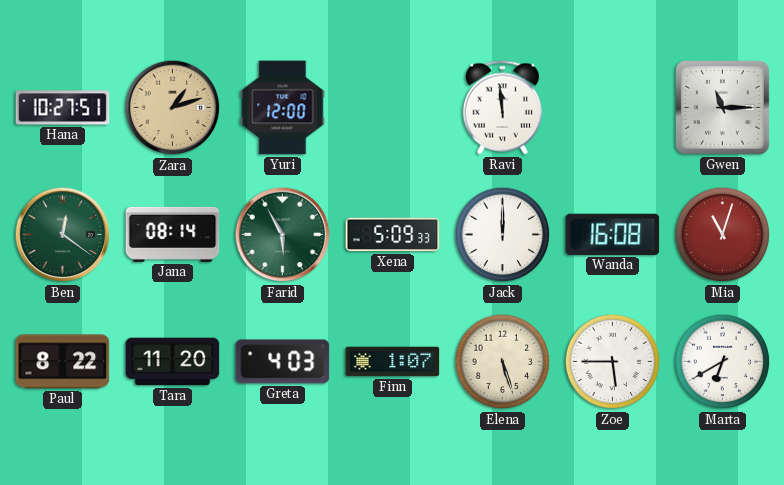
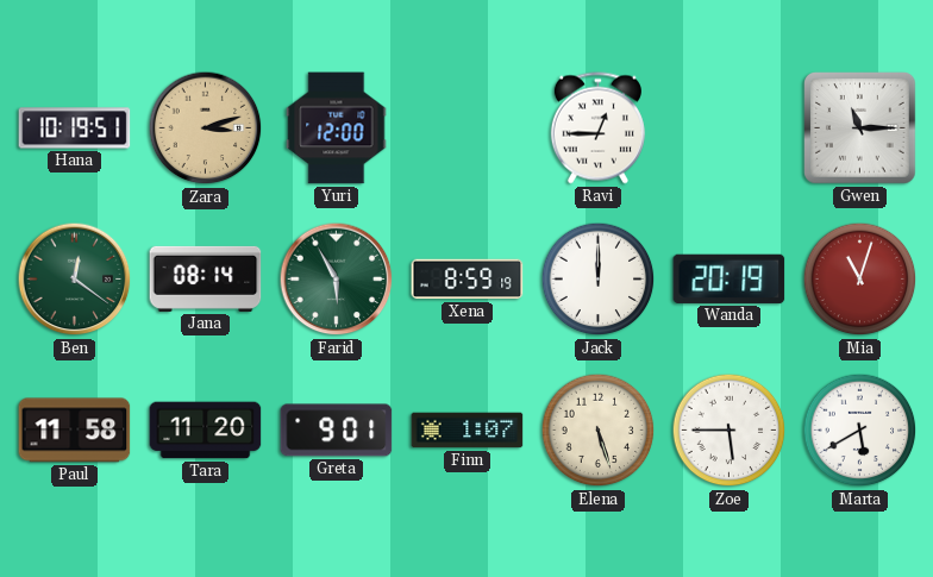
Hana: 10:27 -> 10:19 (75, 128)
Zara: 1:12 -> 3:12 (206, 128)
Ravi: 11:59 -> 12:45 (597, 128)
Xena: 5:09 -> 8:59 (468, 280)
Wanda: 16:08 -> 20:19 (730, 278)
Paul: 8:22 -> 11:58 (75, 431)
Greta: 4:03 -> 9:01 (337, 431)
Marta: 6:40 -> 5:40 (860, 431)
